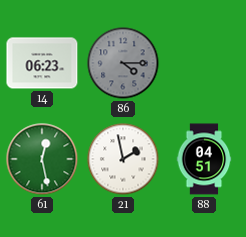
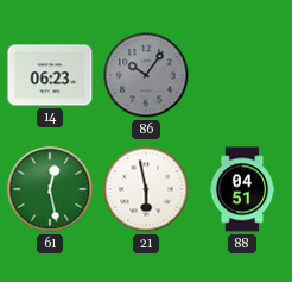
86: 4:15 -> 10:06 (146, 75)
21: 1:58 -> 5:58 (146, 189)
